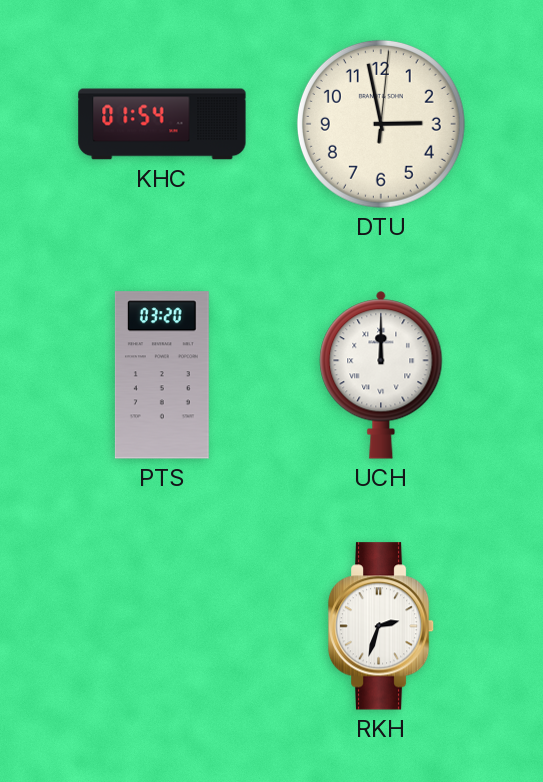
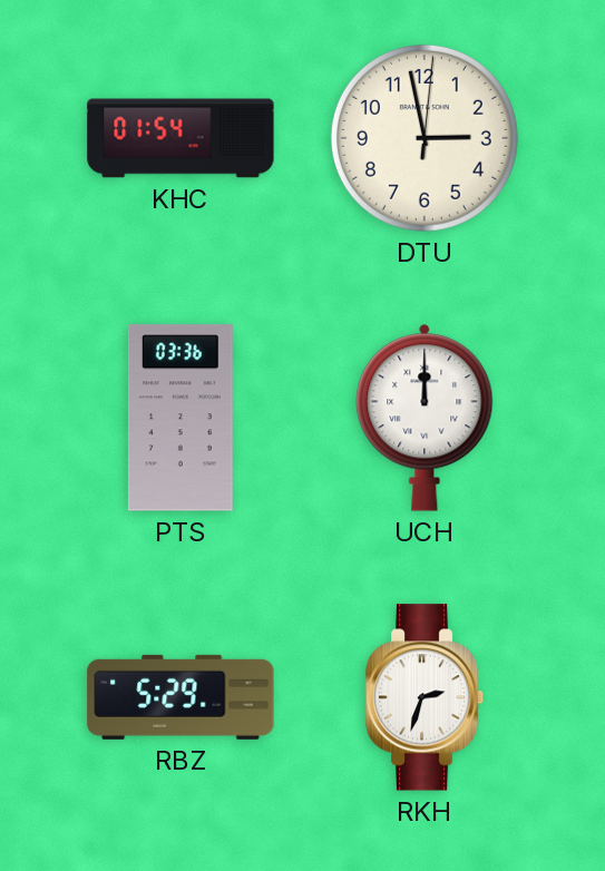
PTS: 03:20 -> 03:36 (180, 418)
RBZ: none -> 5:29 (180, 697)
